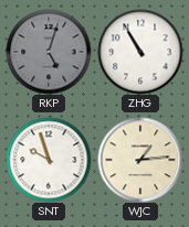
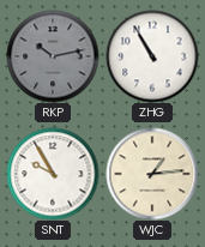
RKP: 5:03 -> 10:13 (53, 56)
SNT: 9:57 -> 9:55 (53, 174)
